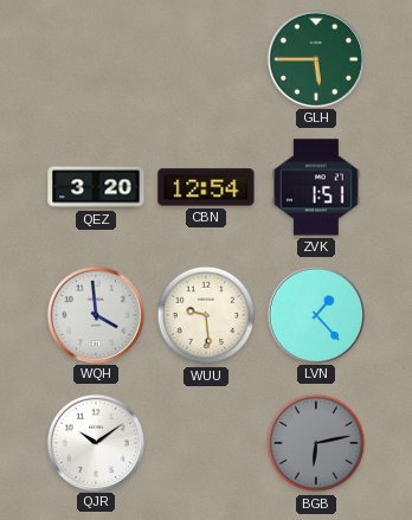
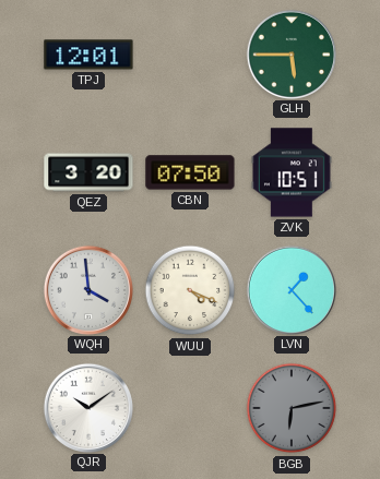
TPJ: none -> 12:01 (88, 55)
CBN: 12:54 -> 07:50 (190, 172)
ZVK: 1:51 -> 10:51 (292, 172)
WUU: 9:29 -> 4:19 (190, 290)
